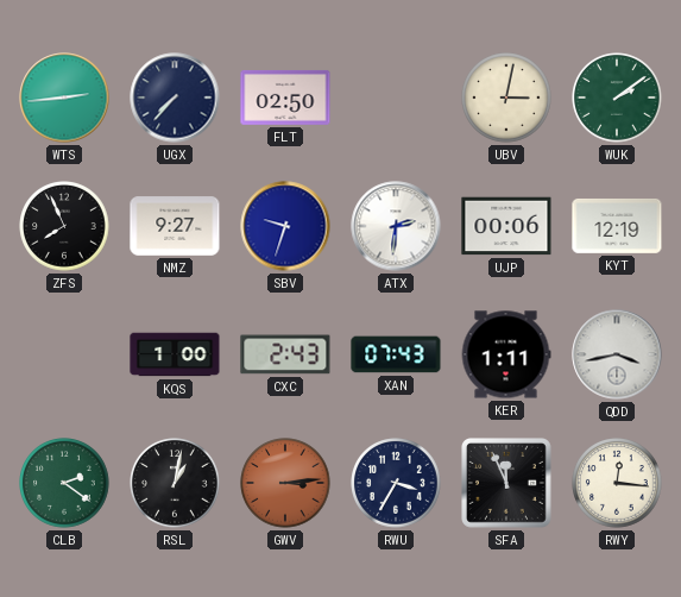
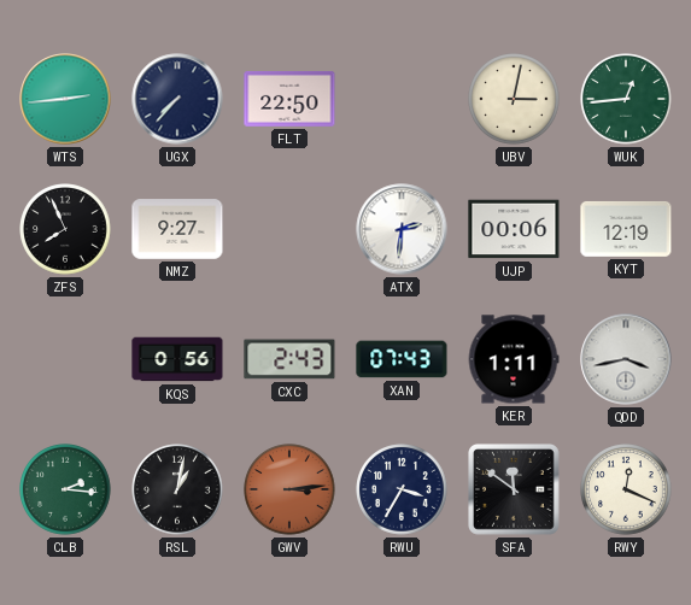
FLT: 02:50 -> 22:50 (289, 99)
WUK: 2:09 -> 12:44 (626, 99)
SBV: 9:33 -> none (285, 226)
KQS: 1:00 -> 0:56 (177, 359)
CLB: 2:21 -> 2:16 (65, 489)
SFA: 11:56 -> 11:51 (515, 491)
RWY: 12:16 -> 12:19 (626, 489)
